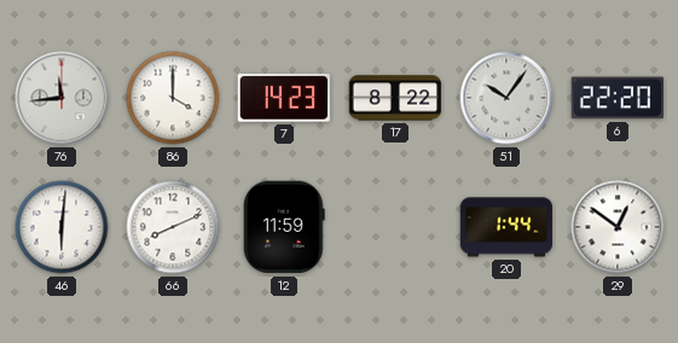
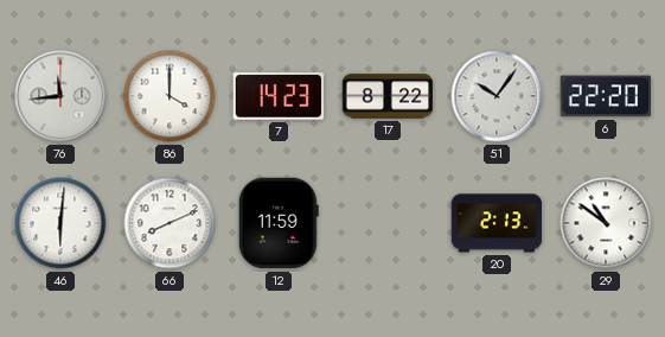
20: 1:44 -> 2:13 (497, 223)
29: 12:51 -> 10:51 (606, 223)
